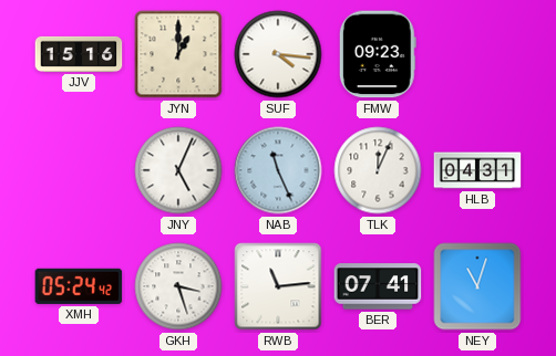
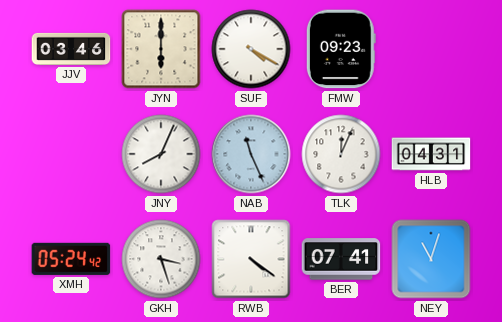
JJV: 15:16 -> 03:46 (71, 49)
JYN: 1:00 -> 6:00 (161, 49)
SUF: 4:16 -> 4:20 (251, 49)
JNY: 5:04 -> 8:04 (161, 154)
RWB: 11:14 -> 4:21 (251, 259)
